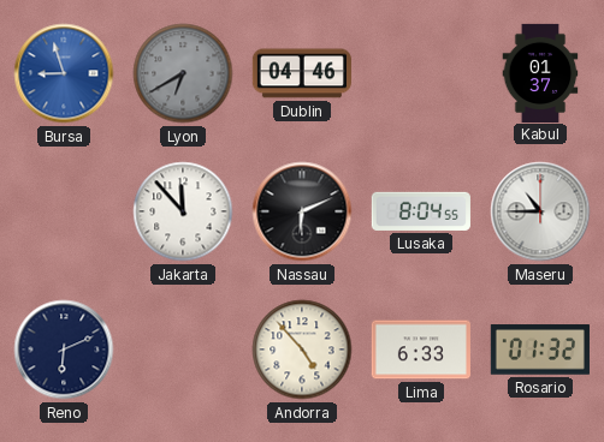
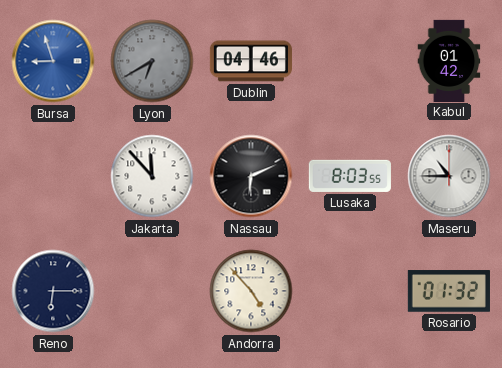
Kabul: 01:37 -> 01:42 (449, 60)
Lusaka: 8:04 -> 8:03 (350, 176)
Reno: 6:11 -> 6:15 (53, 291)
Lima: 6:33 -> none (421, 350)
